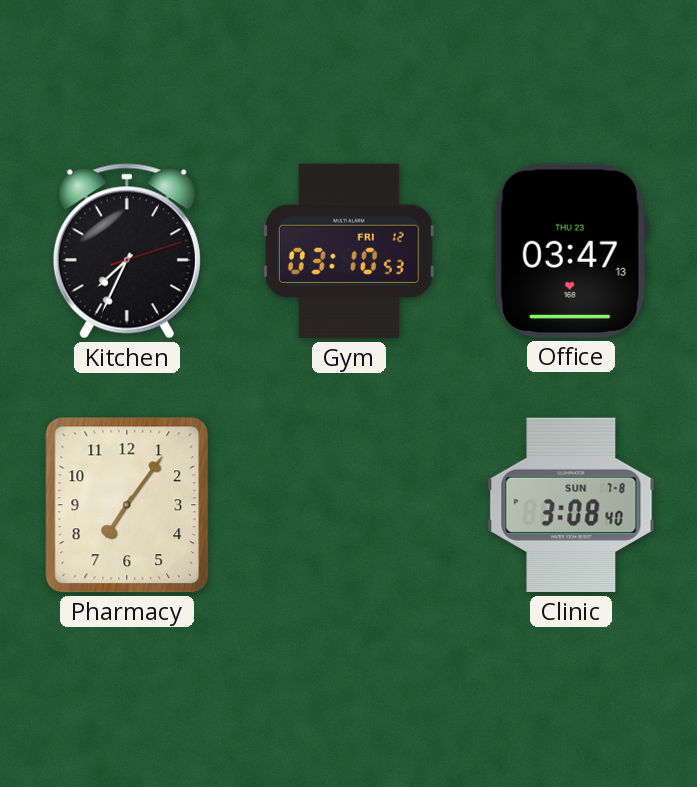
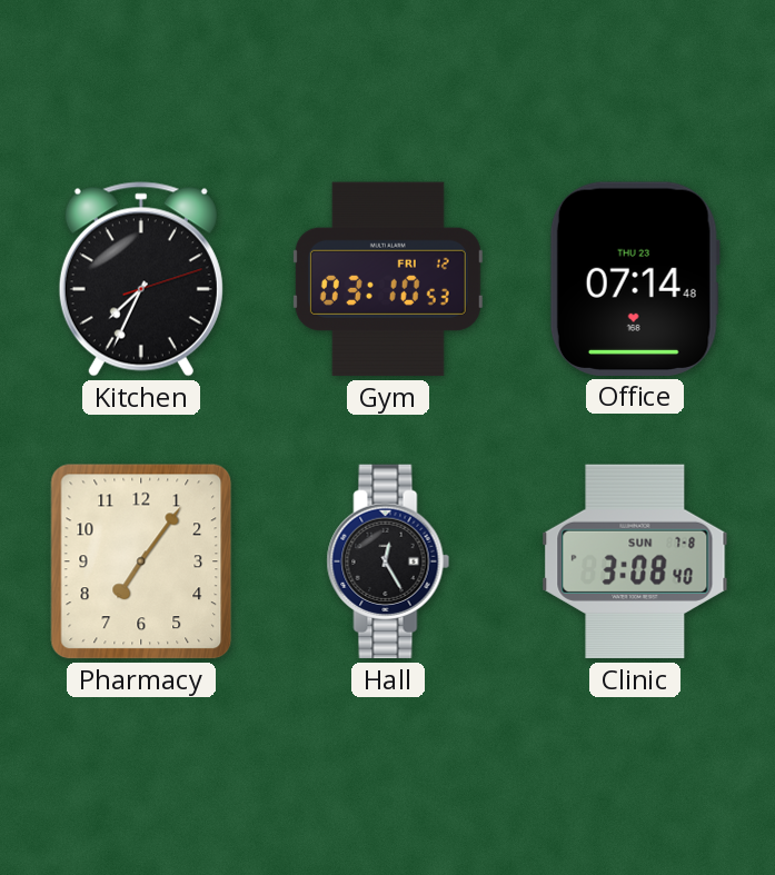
Office: 03:47 -> 07:14 (635, 279)
Hall: none -> 12:25 (388, 561)
